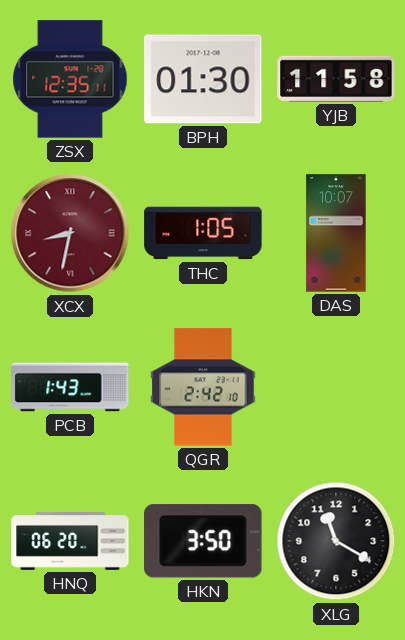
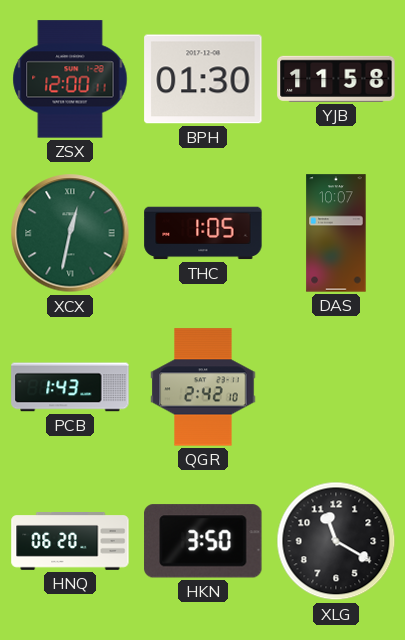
ZSX: 12:35 -> 12:00 (70, 79)
XCX: 8:32 -> 12:32 (70, 233)
XCX dial: burgundy -> green (70, 233)
